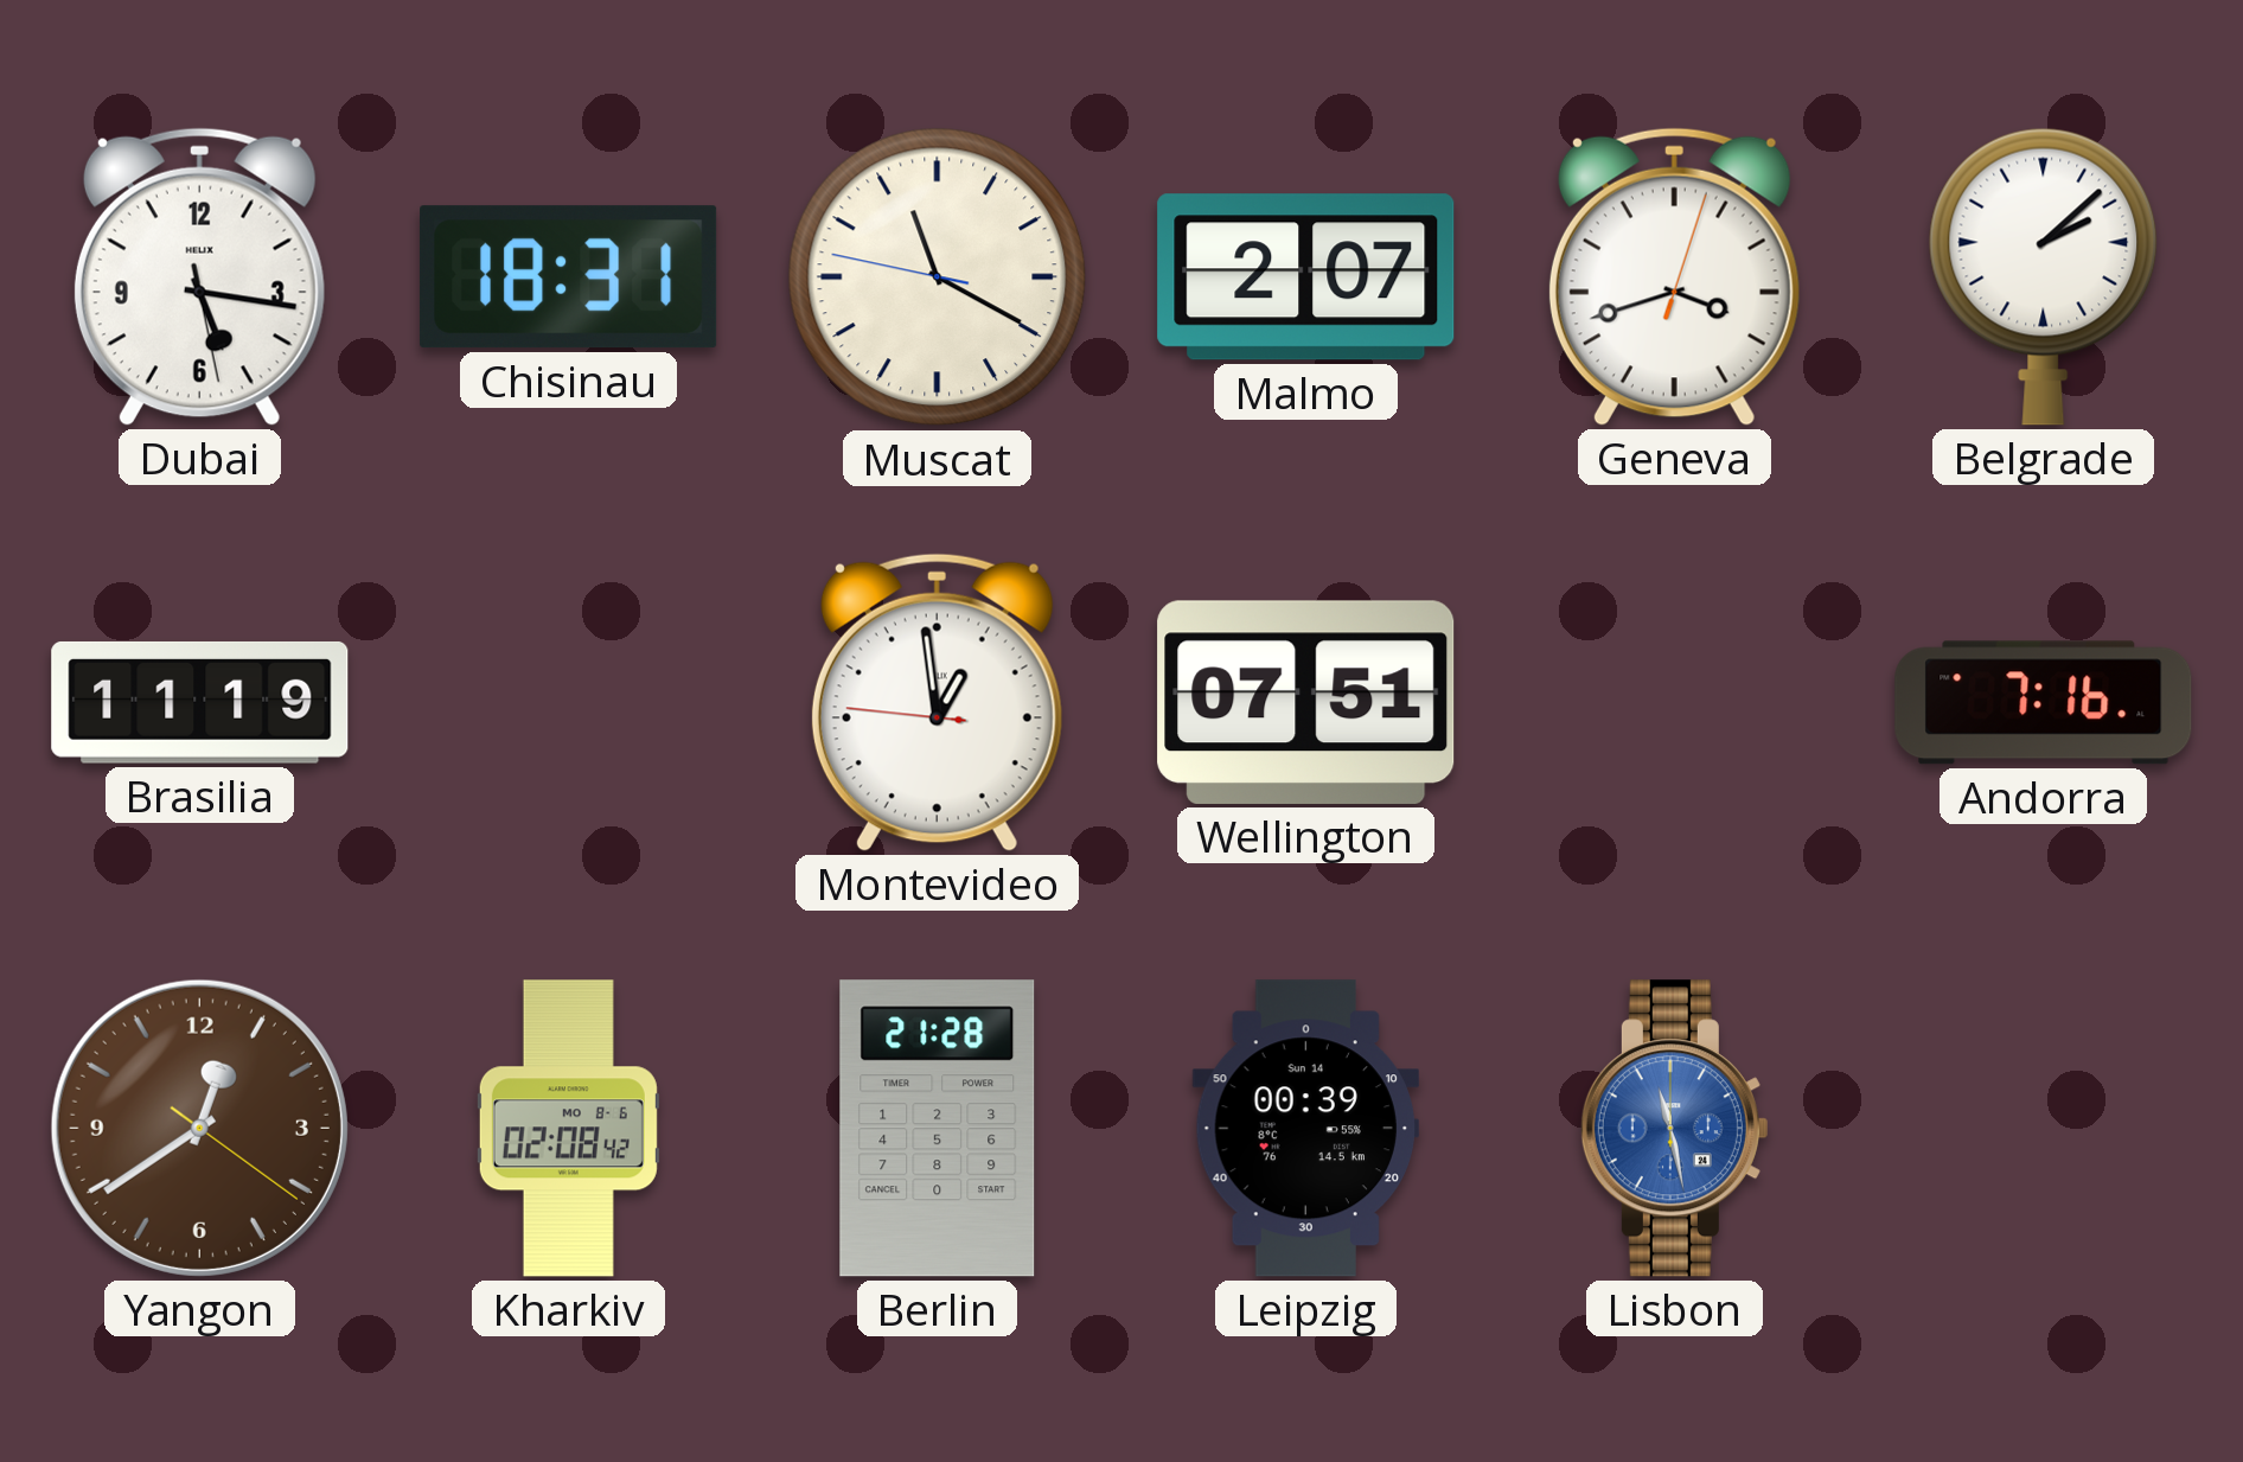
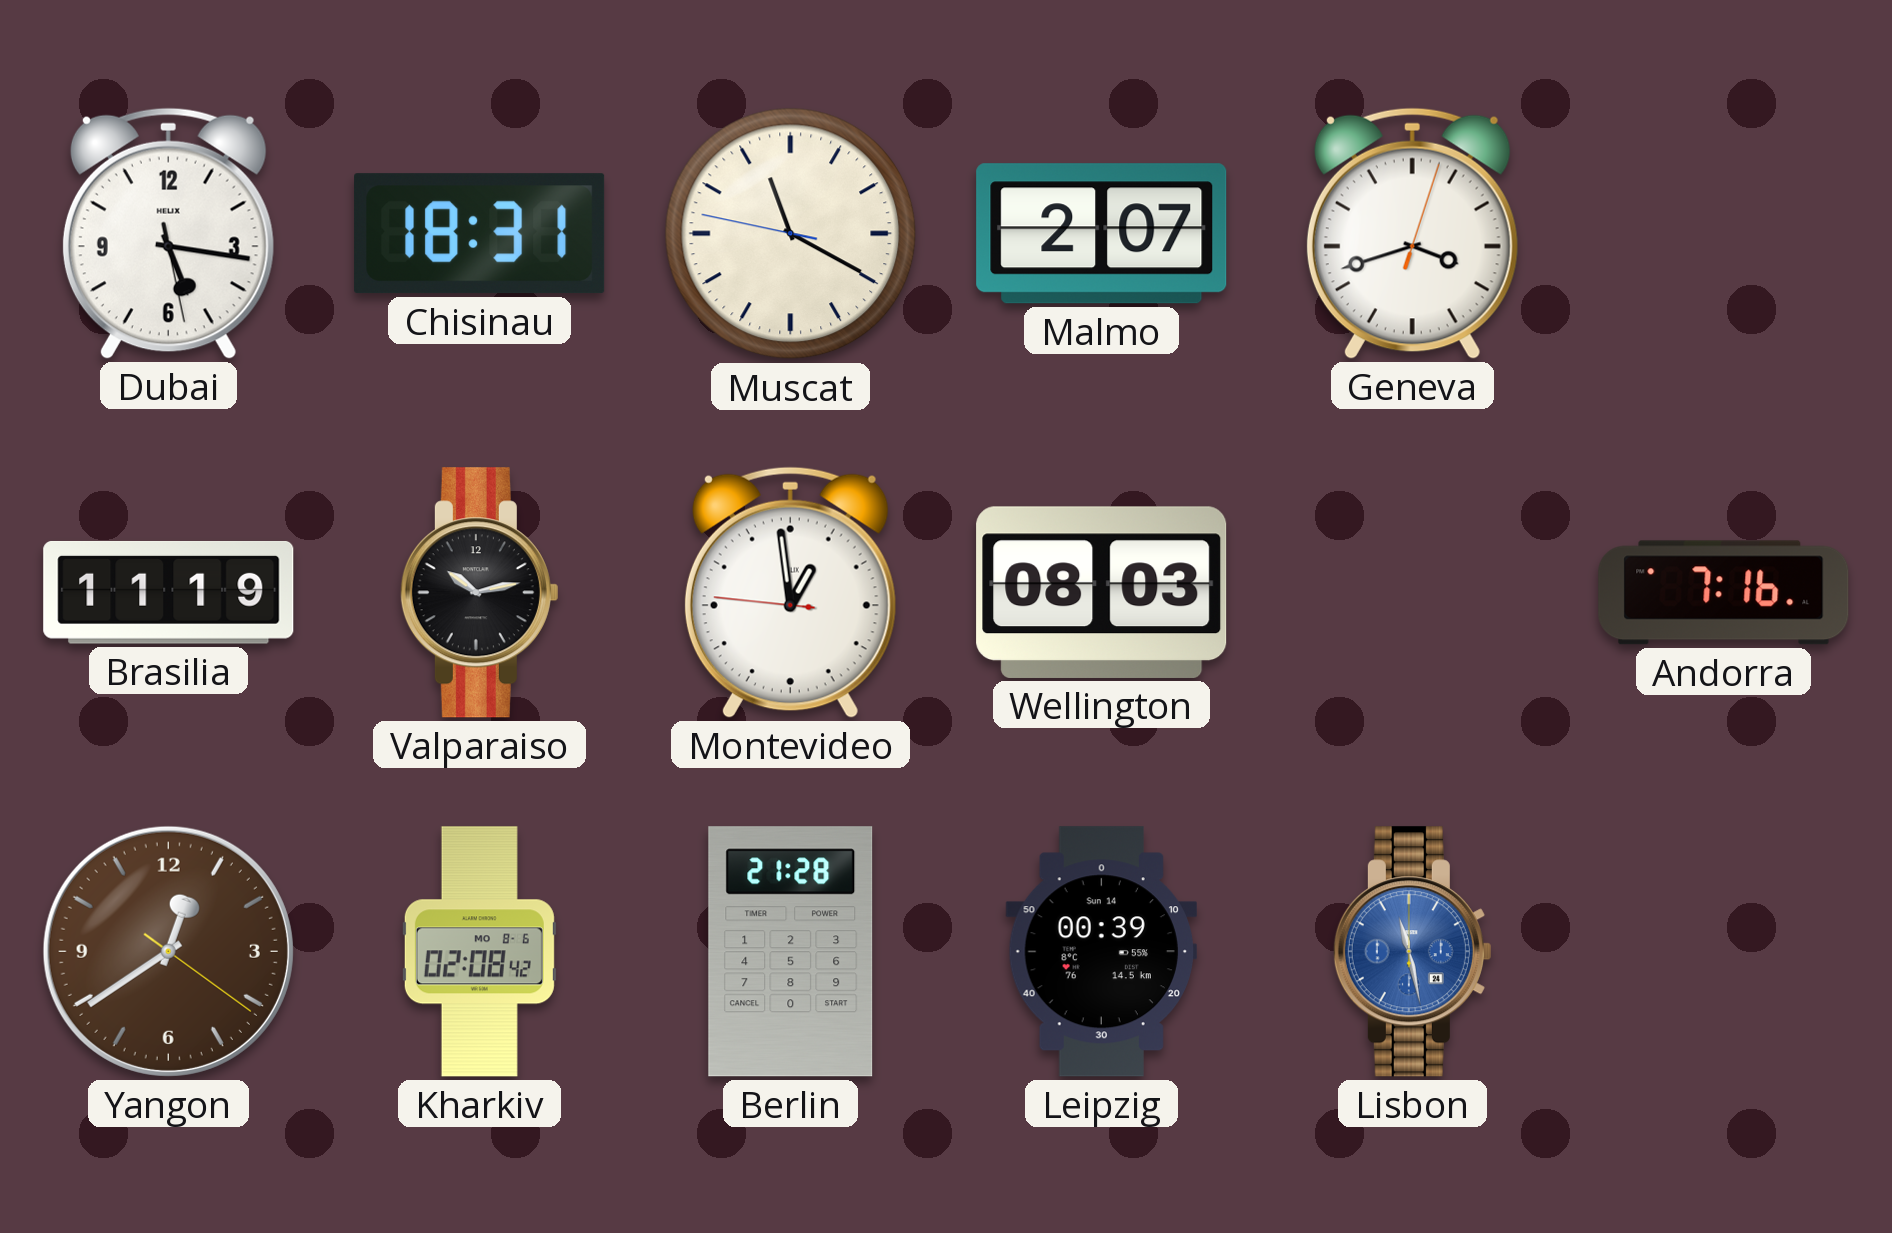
Belgrade: 2:08 -> none (2044, 276)
Valparaiso: none -> 10:13 (479, 593)
Wellington: 07:51 -> 08:03 (1102, 592)
